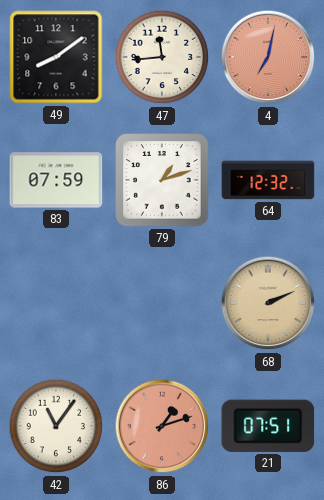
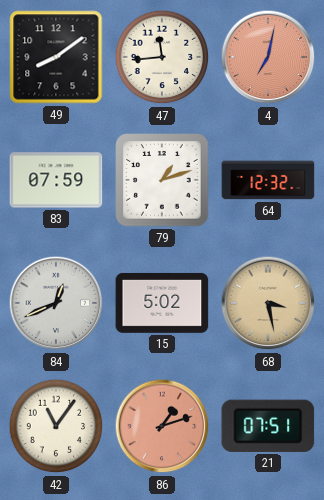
84: none -> 12:41 (56, 303)
15: none -> 5:02 (162, 303)
68: 2:11 -> 3:28 (268, 303)
